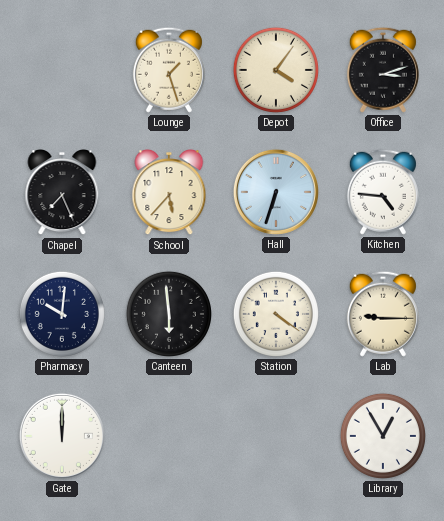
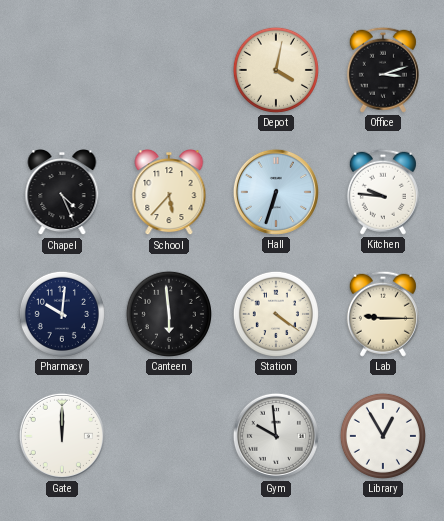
Lounge: 1:27 -> none (169, 70)
Depot: 4:06 -> 4:02 (276, 70)
Chapel: 7:26 -> 4:26 (62, 193)
Kitchen: 4:46 -> 9:46 (383, 192)
Gym: none -> 9:59 (276, 436)
